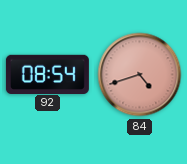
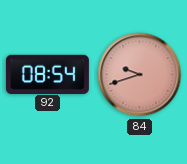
84: 4:42 -> 9:42 (140, 75)
